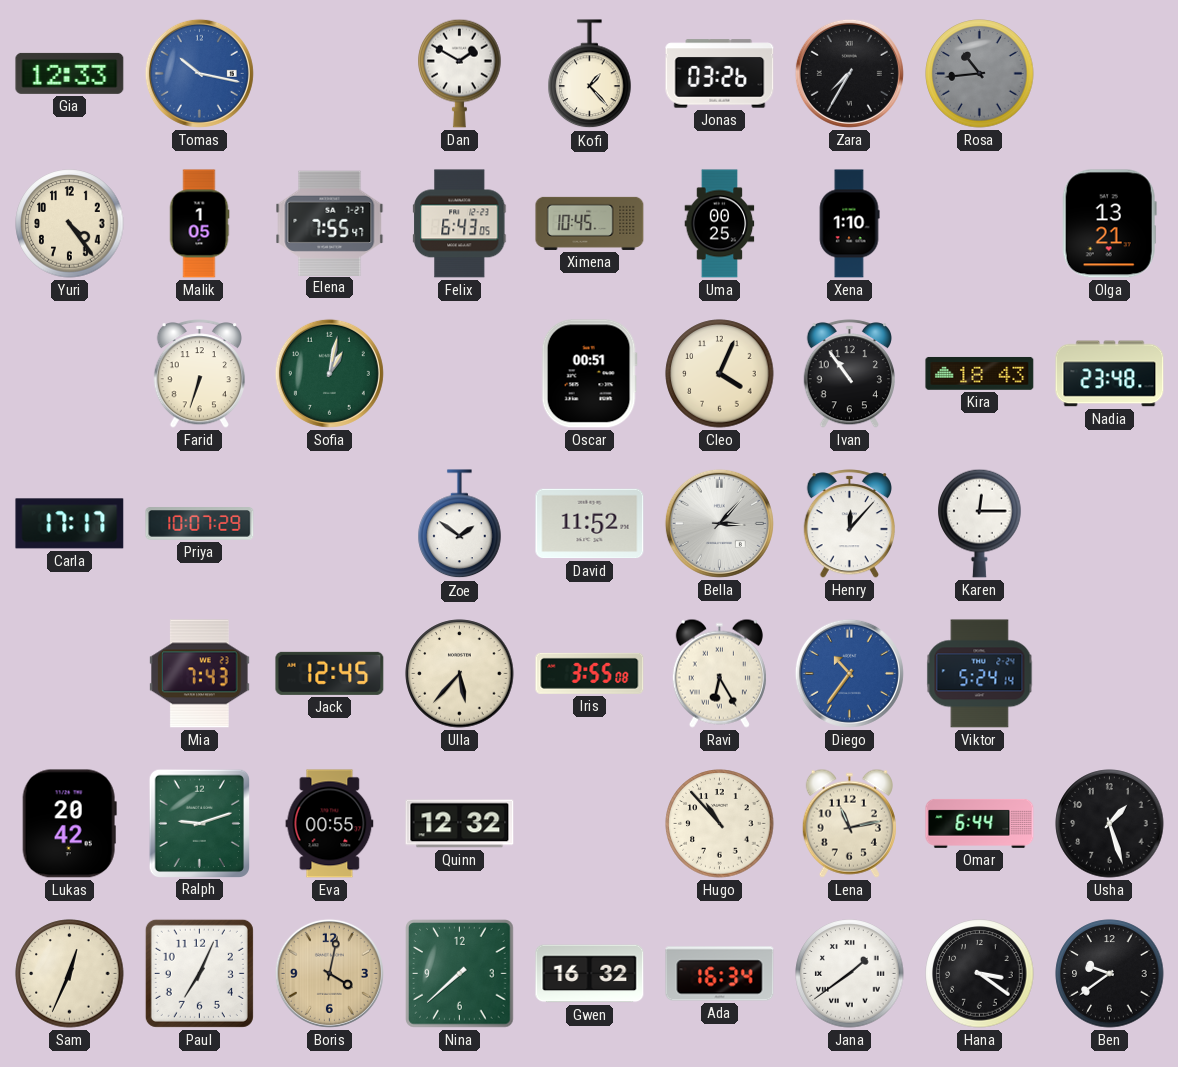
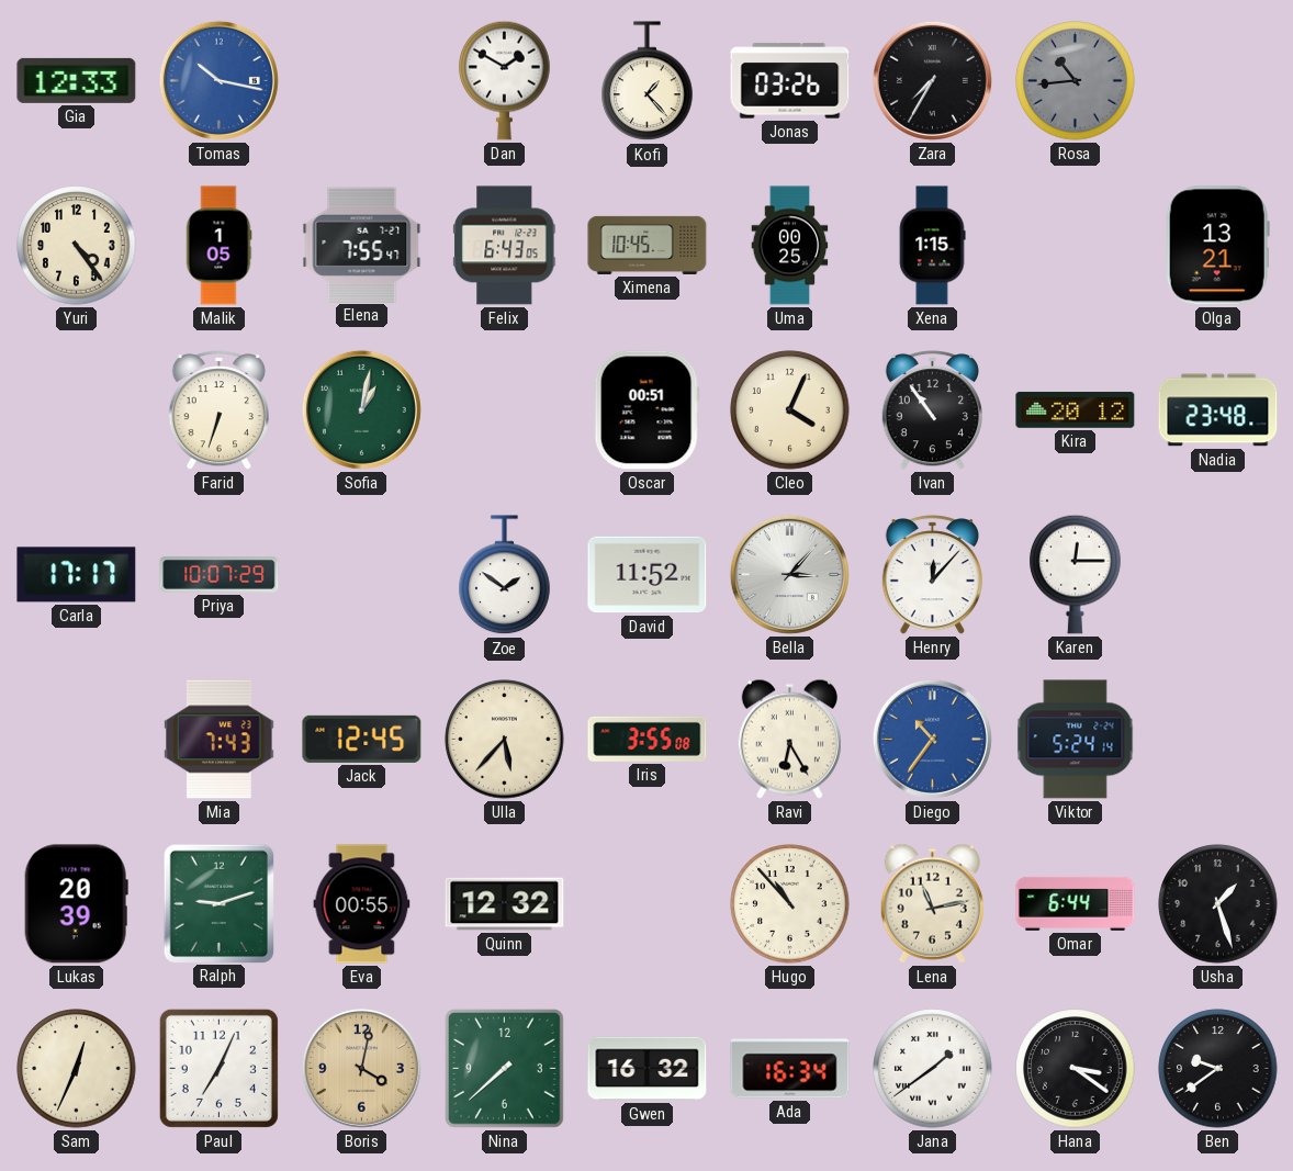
Xena: 1:10 -> 1:15 (932, 246)
Kira: 18:43 -> 20:12 (1076, 410)
Lukas: 20:42 -> 20:39 (76, 904)
